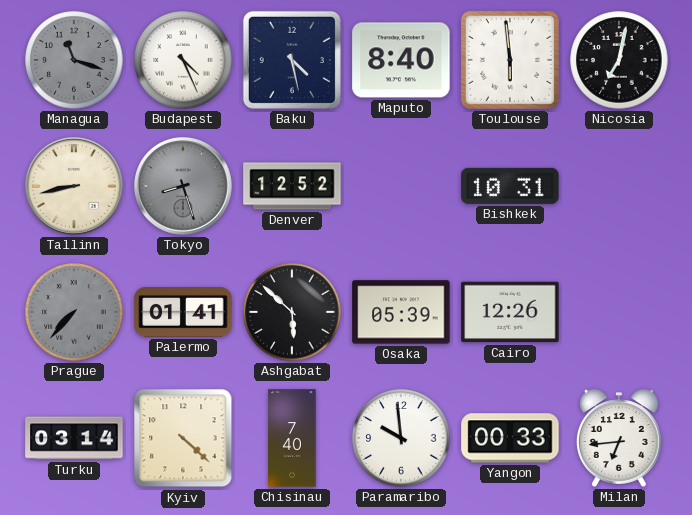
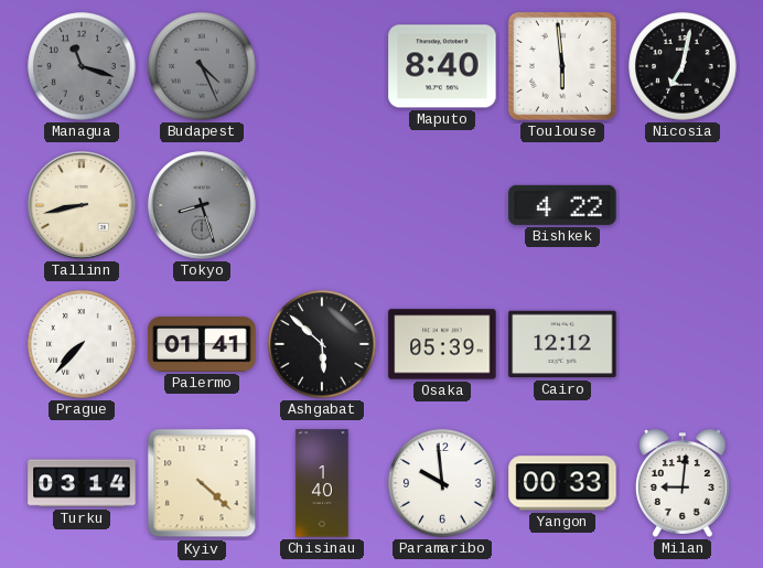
Budapest dial: white -> grey (202, 66)
Baku: 4:28 -> none (292, 60)
Denver: 12:52 -> none (292, 186)
Bishkek: 10:31 -> 4:22 (562, 205)
Prague dial: grey -> white (82, 344)
Cairo: 12:26 -> 12:12 (562, 344)
Chisinau: 7:40 -> 1:40 (322, 483)
Milan: 6:44 -> 9:01 (683, 483)
